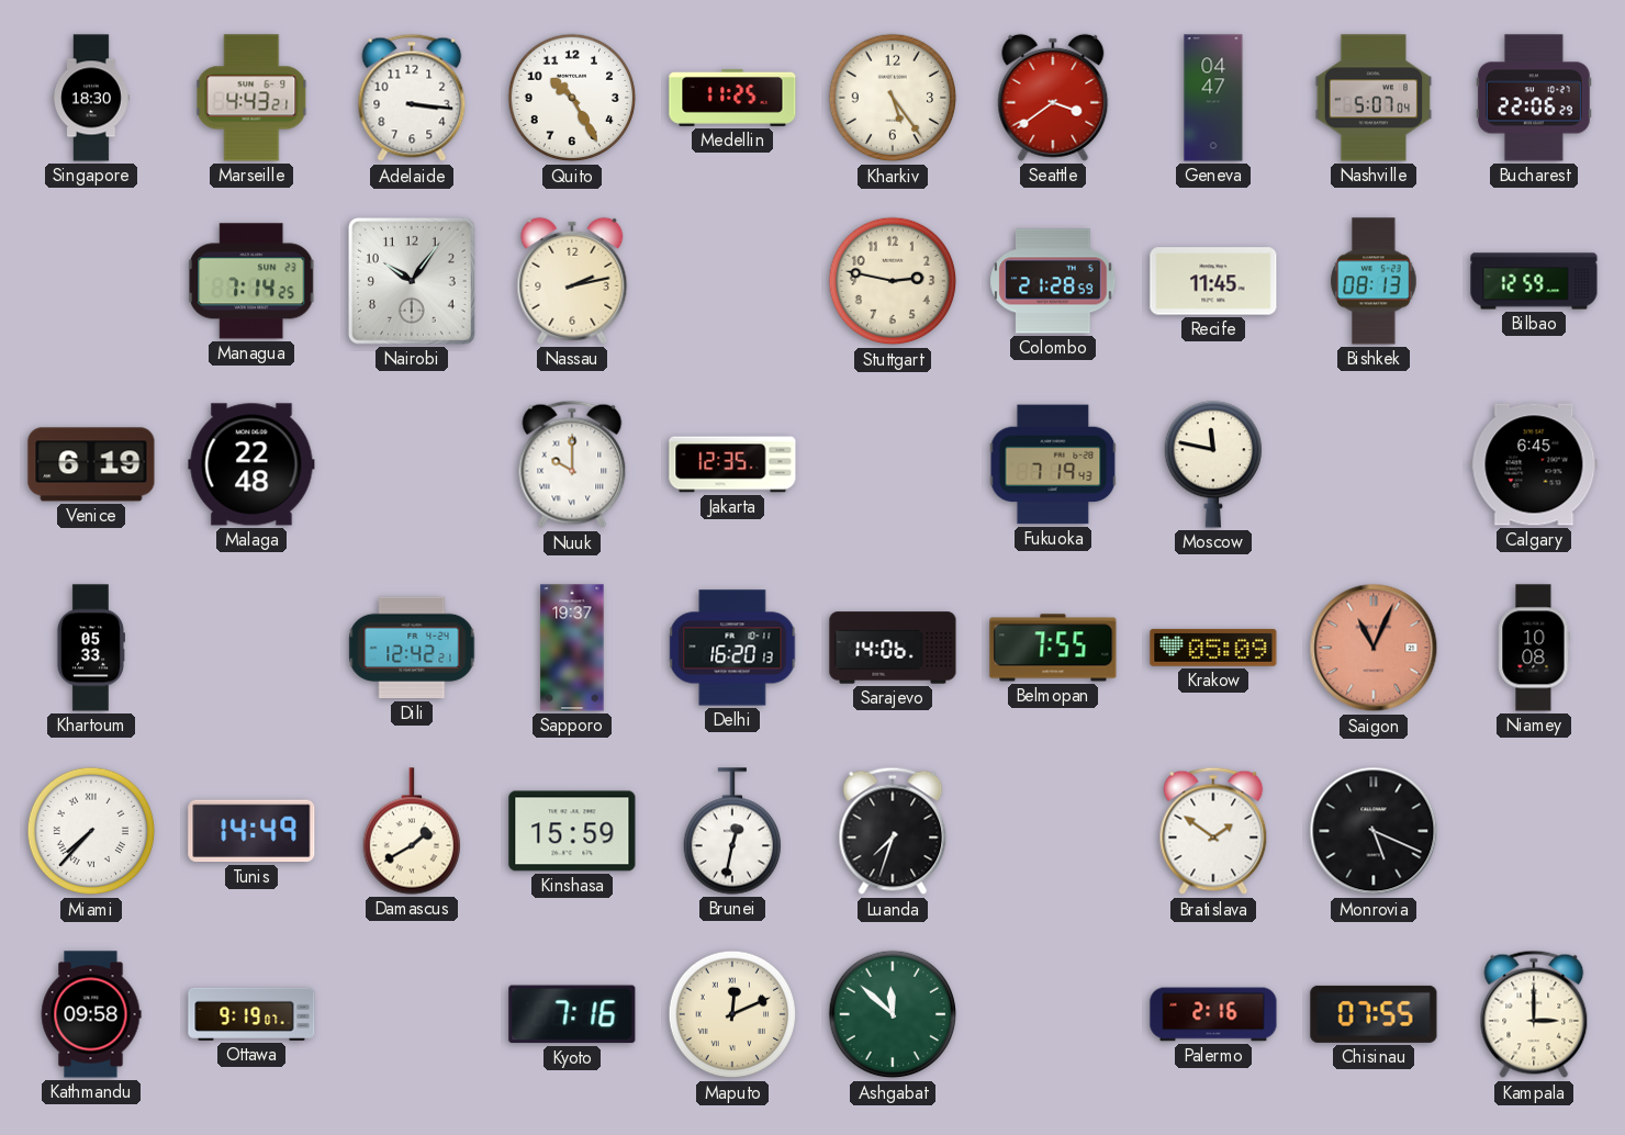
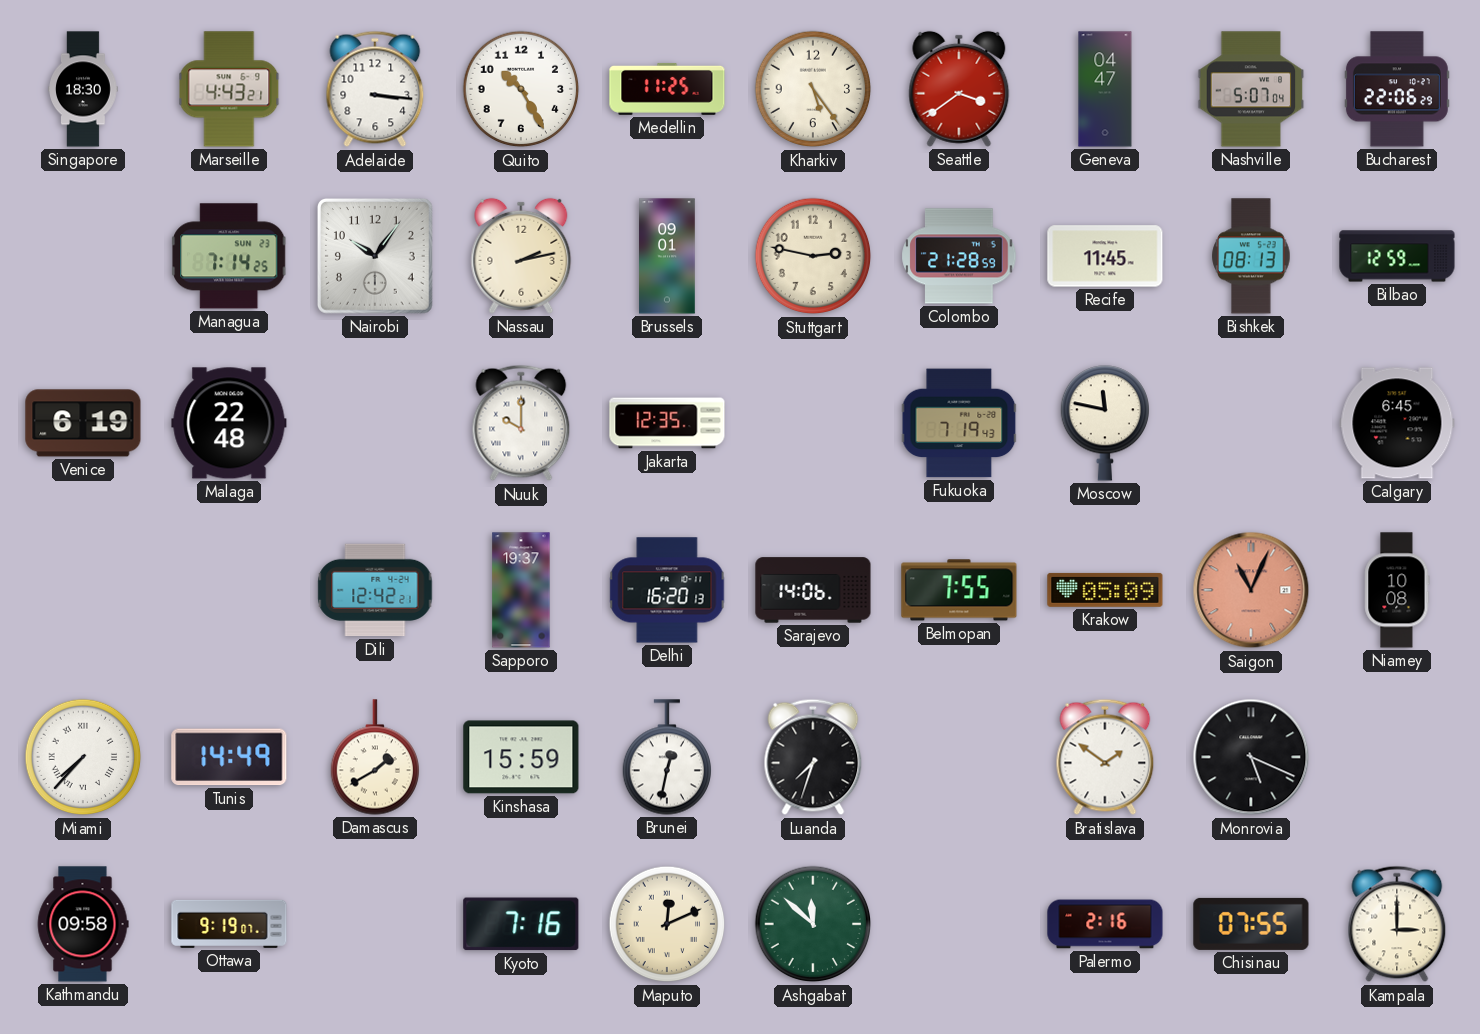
Brussels: none -> 09:01 (667, 256)
Khartoum: 05:33 -> none (90, 648)
